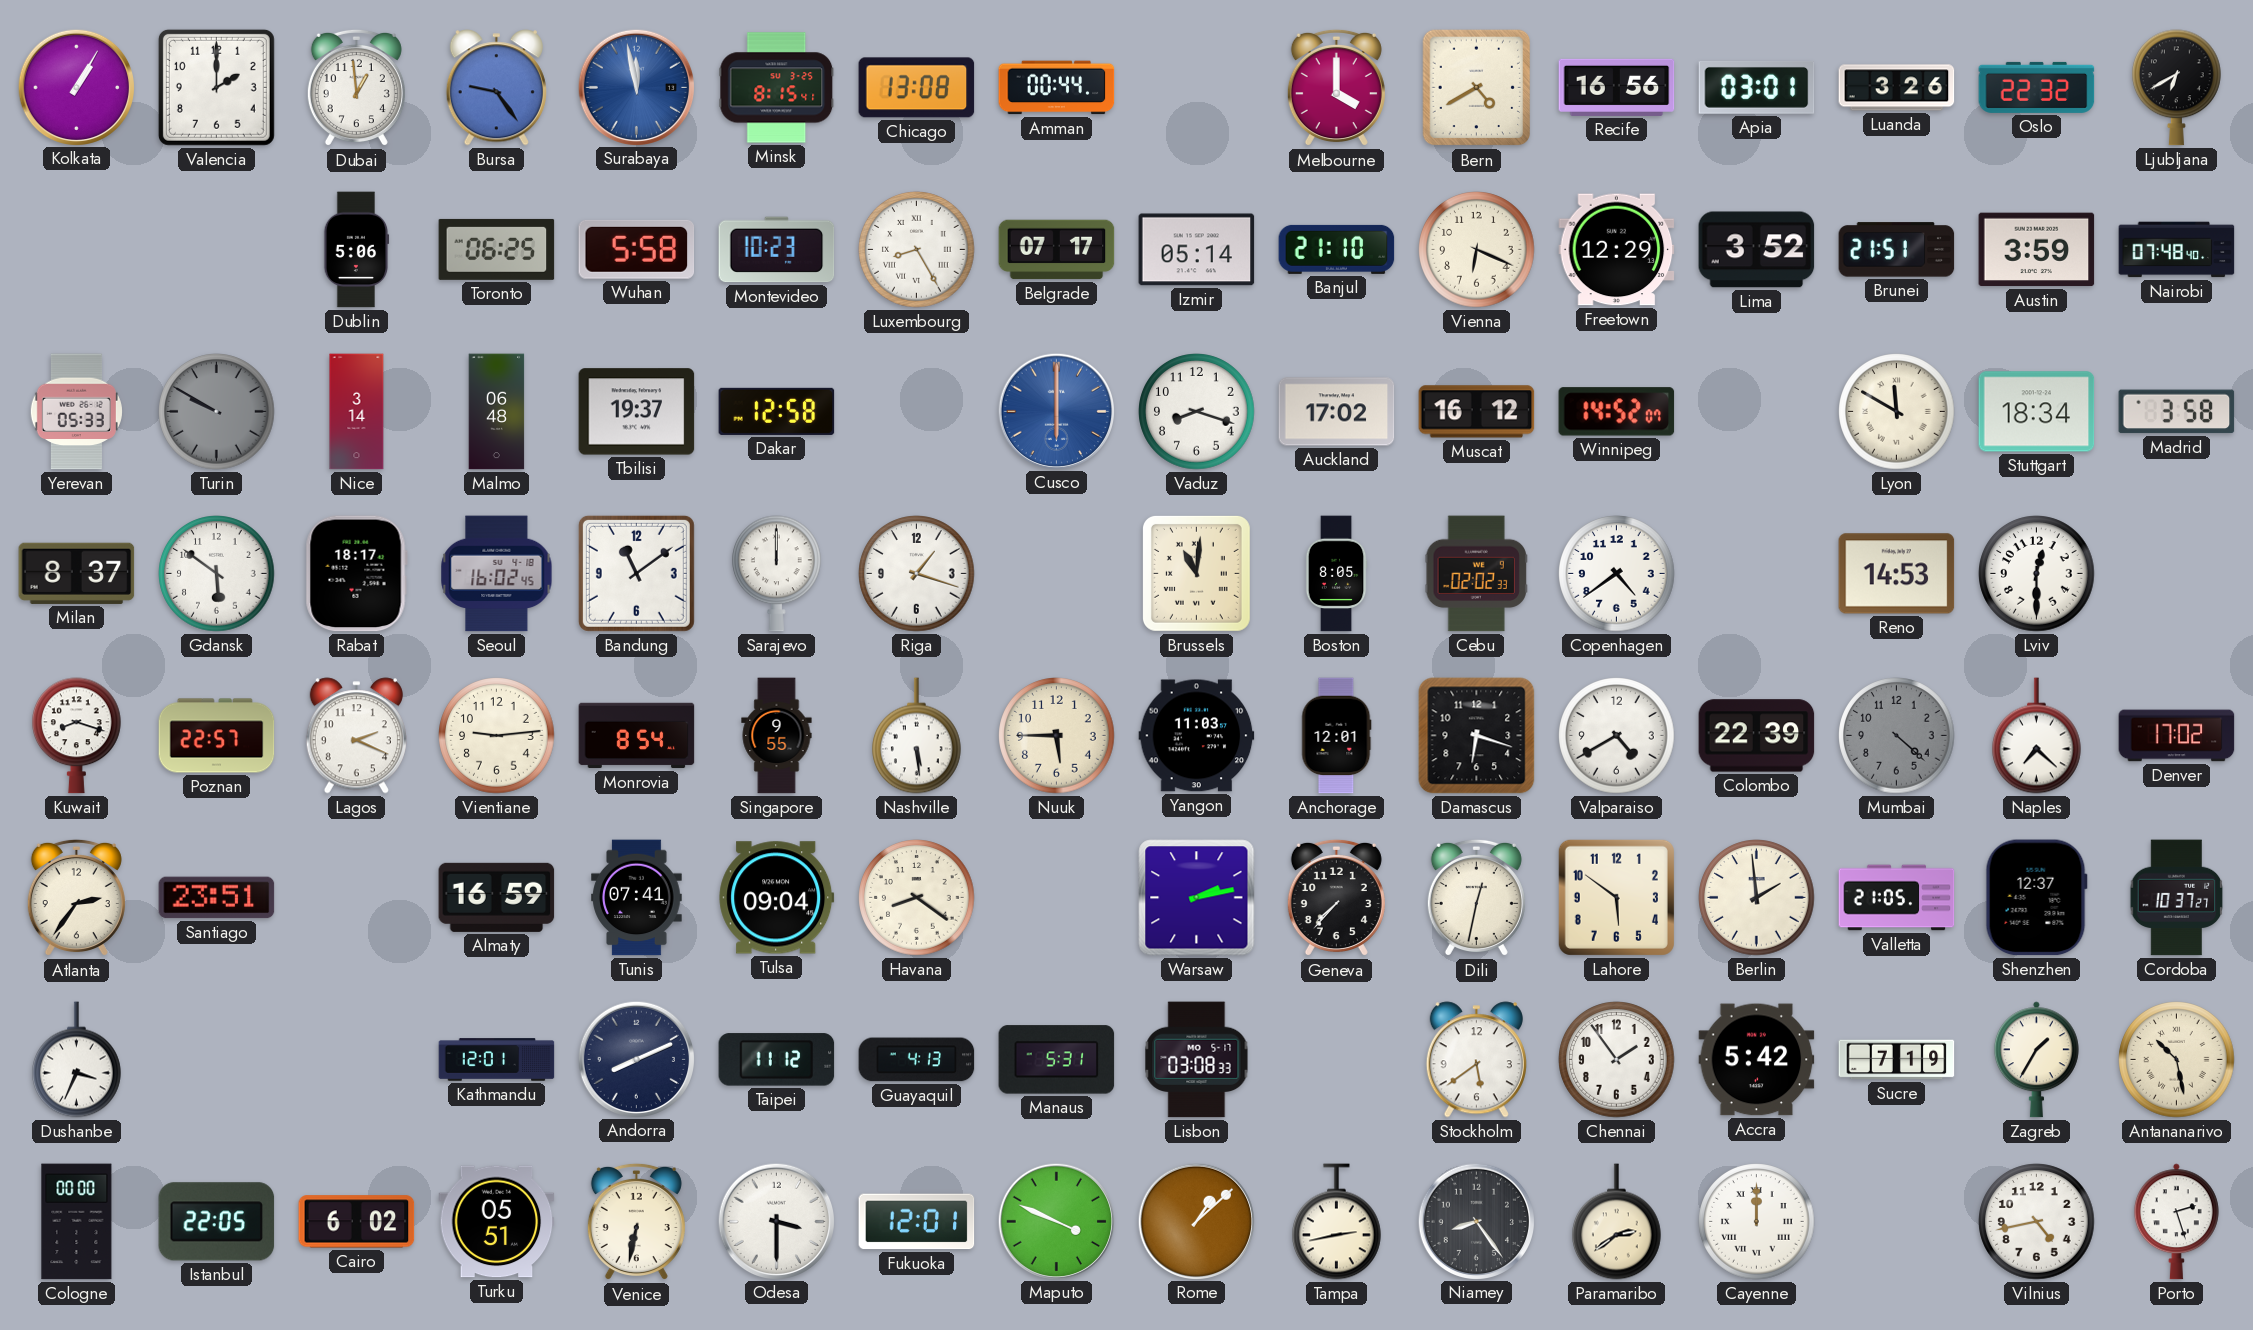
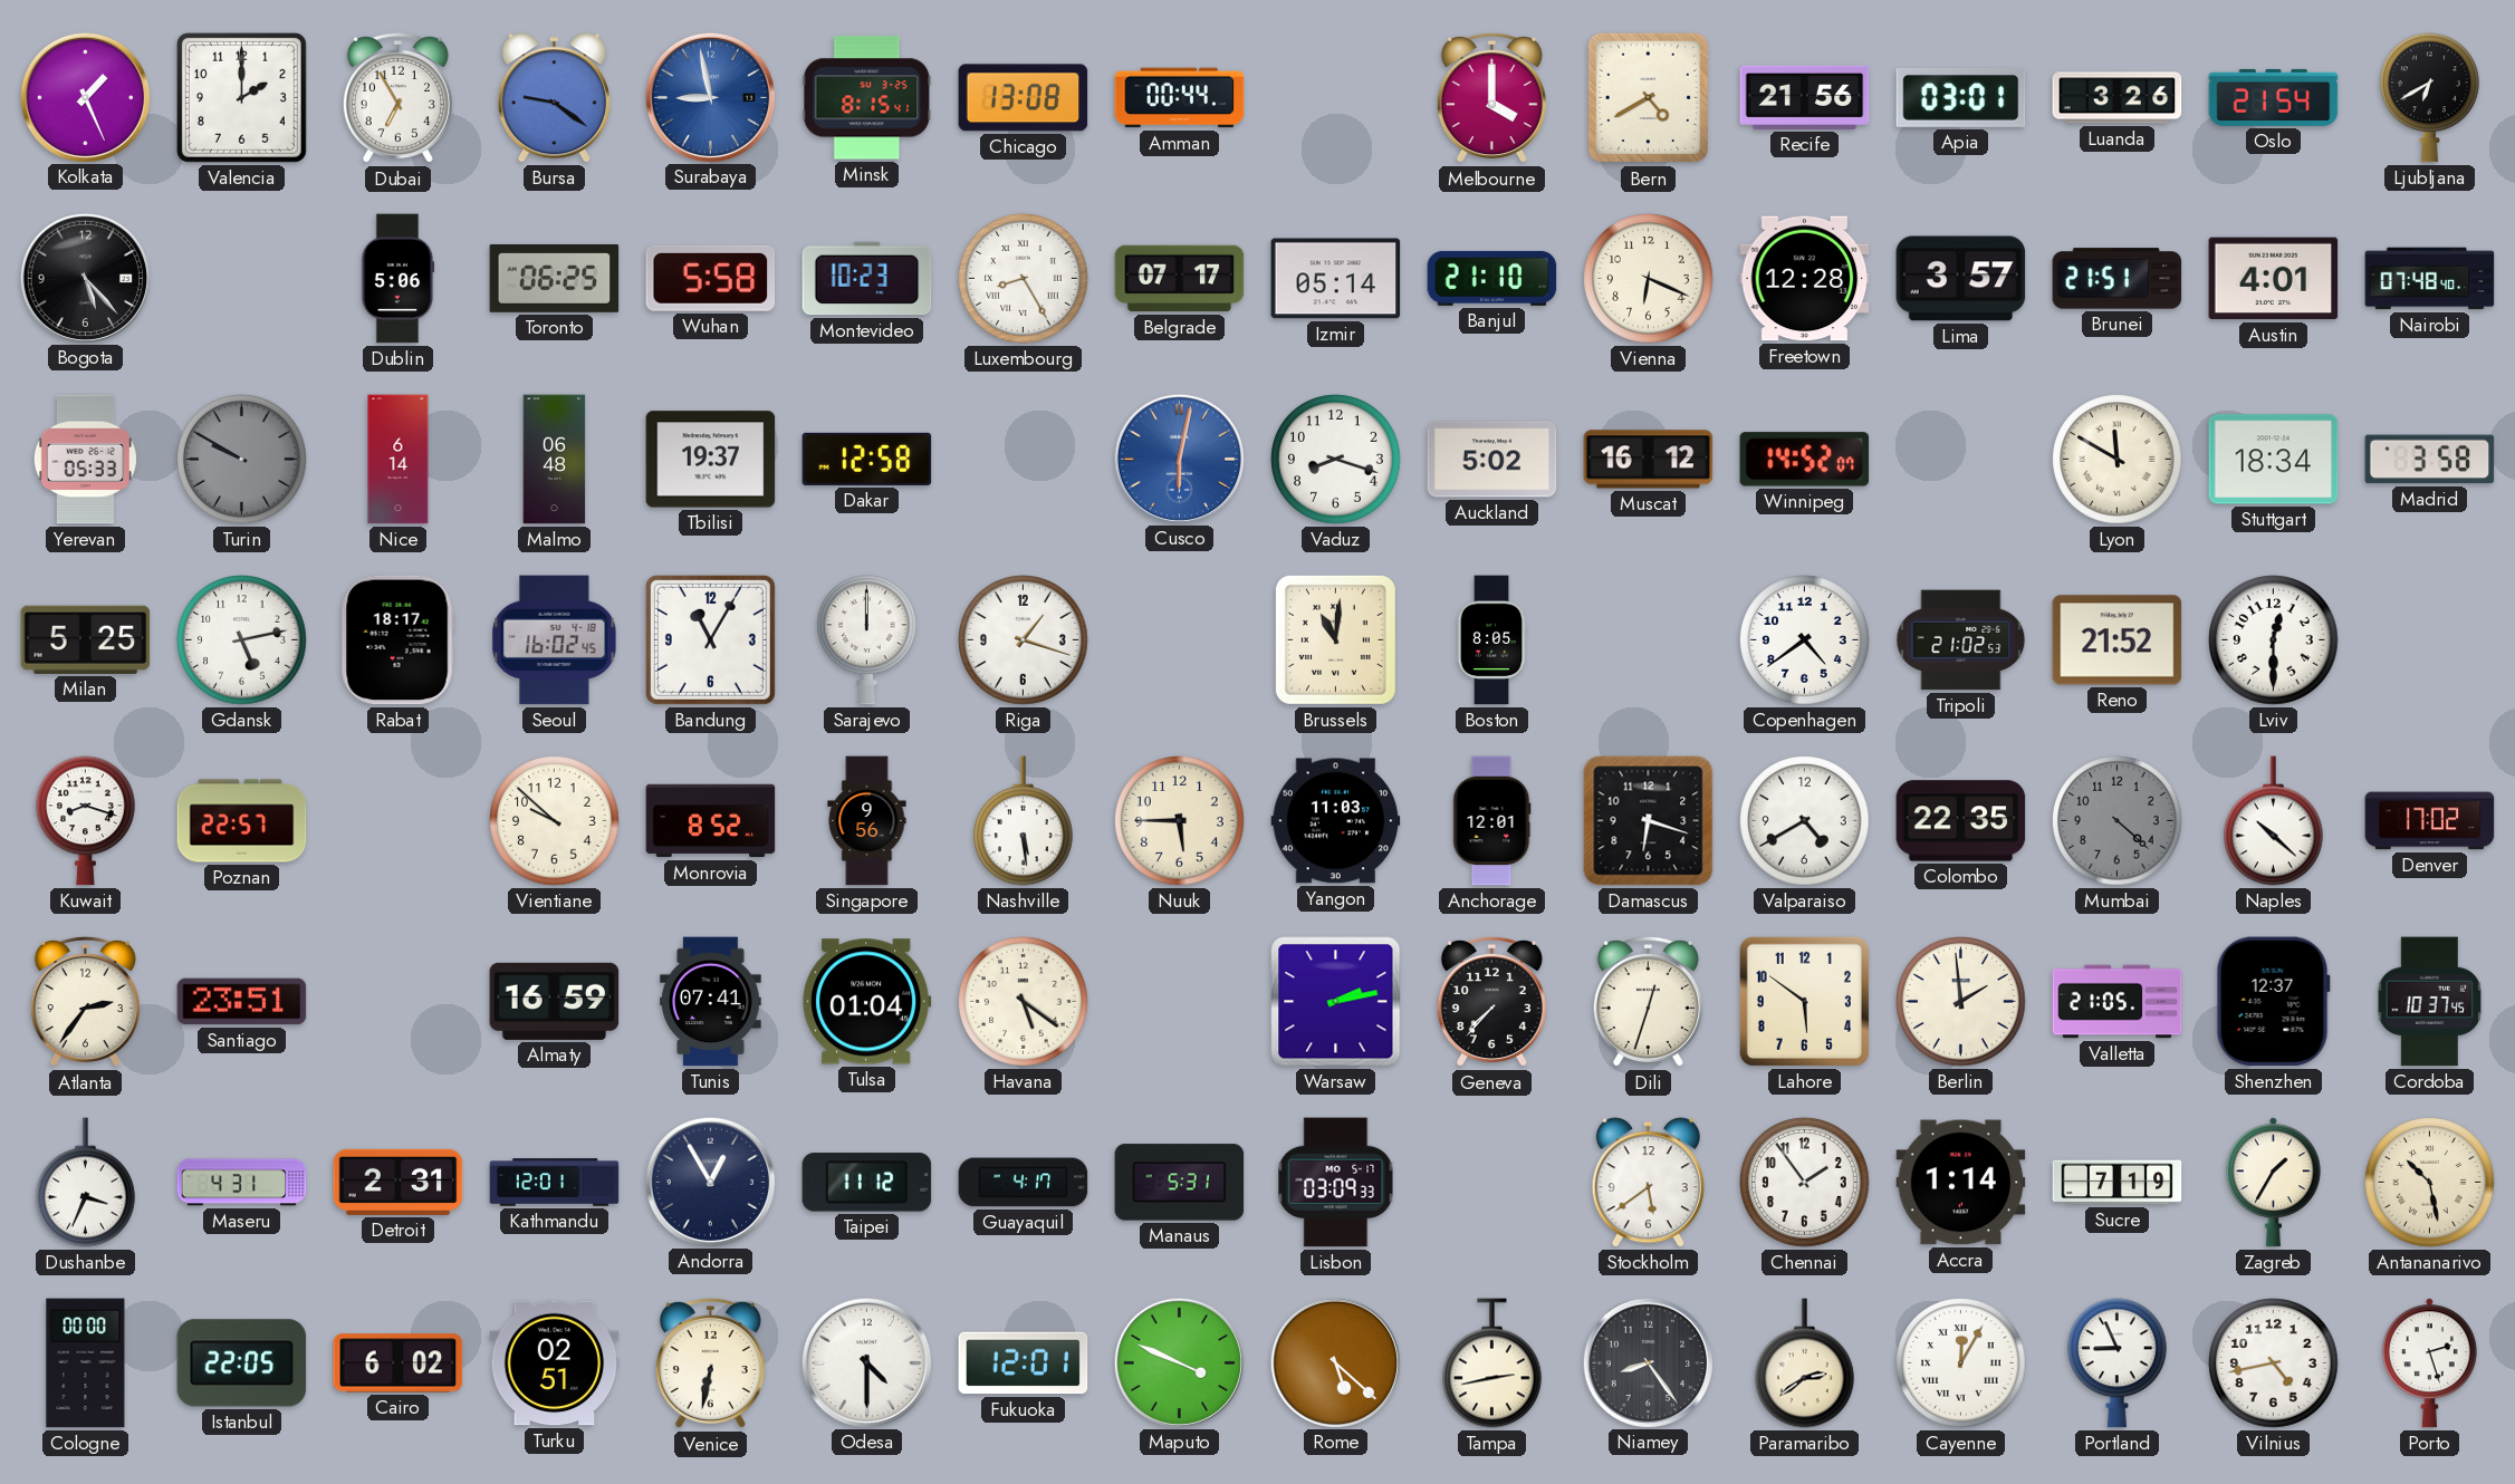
Kolkata: 1:05 -> 1:26 (85, 97)
Dubai: 12:59 -> 6:55 (397, 98)
Bursa: 9:24 -> 9:21 (554, 98)
Surabaya: 11:58 -> 8:58 (710, 97)
Recife: 16:56 -> 21:56 (1805, 97)
Oslo: 22:32 -> 21:54 (2274, 97)
Bogota: none -> 5:23 (85, 278)
Freetown: 12:29 -> 12:28 (1805, 279)
Lima: 3:52 -> 3:57 (1961, 279)
Austin: 3:59 -> 4:01 (2274, 279)
Nice: 3:14 -> 6:14 (399, 460)
Cusco: 6:00 -> 6:02 (1179, 459)
Auckland: 17:02 -> 5:02 (1492, 460)
Milan: 8:37 -> 5:25 (86, 639)
Gdansk: 5:51 -> 5:13 (242, 640)
Bandung: 11:09 -> 11:05 (710, 639)
Cebu: 02:02 -> none (1476, 574)
Tripoli: none -> 21:02 (1961, 640)
Reno: 14:53 -> 21:52 (2118, 640)
Lagos: 2:19 -> none (356, 736)
Vientiane: 9:14 -> 9:52 (555, 821)
Monrovia: 8:54 -> 8:52 (711, 821)
Singapore: 9:55 -> 9:56 (867, 821)
Colombo: 22:39 -> 22:35 (1961, 821)
Naples: 7:22 -> 10:22 (2274, 821)
Tulsa: 09:04 -> 01:04 (867, 1002)
Havana: 8:21 -> 5:21 (1024, 1002)
Dili: 12:32 -> 12:33 (1648, 1002)
Cordoba: 10:37:27 -> 10:37:45 (2430, 1002)
Maseru: none -> 4:31 (242, 1183)
Detroit: none -> 2:31 (399, 1182)
Andorra: 8:11 -> 12:55 (710, 1182)
Guayaquil: 4:13 -> 4:17 (1024, 1183)
Lisbon: 03:08 -> 03:09 (1336, 1183)
Accra: 5:42 -> 1:14 (1961, 1183)
Turku: 05:51 -> 02:51 (555, 1363)
Odesa: 3:30 -> 4:30 (866, 1362)
Rome: 1:08 -> 5:22 (1335, 1362)
Cayenne: 12:00 -> 12:05 (1961, 1363)
Portland: none -> 8:56 (2118, 1363)
